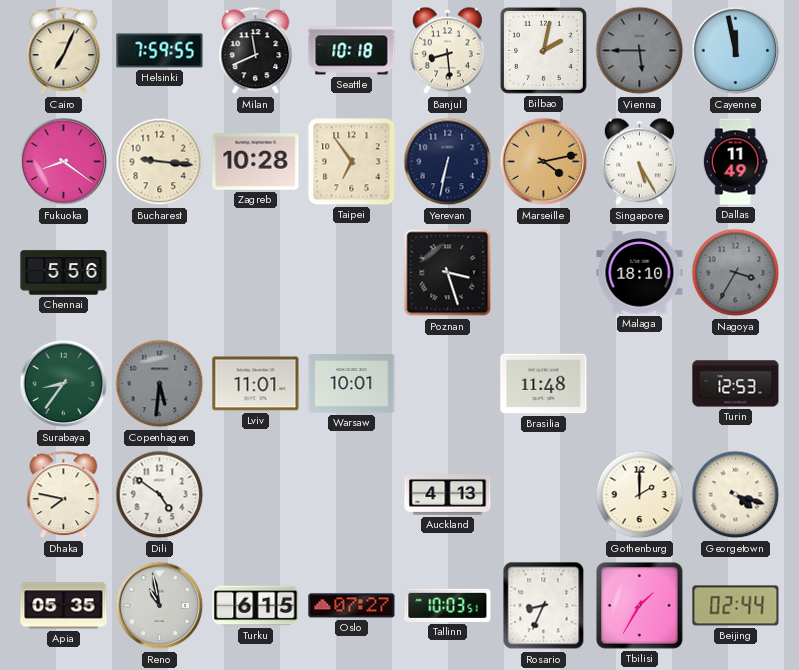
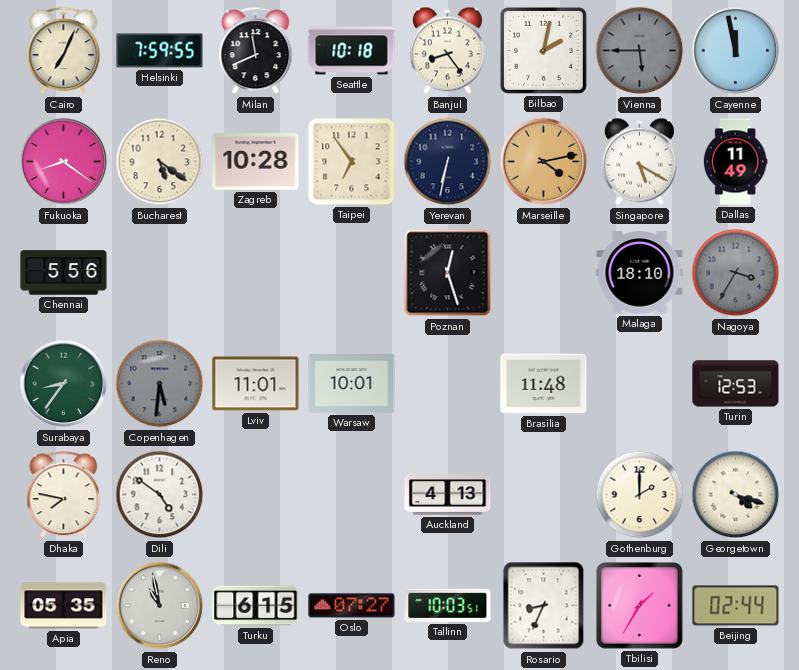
Banjul: 8:29 -> 8:24 (447, 51)
Bucharest: 9:16 -> 5:21 (160, 162)
Singapore: 5:25 -> 5:20 (639, 162)
Poznan: 3:27 -> 12:27 (448, 273)
